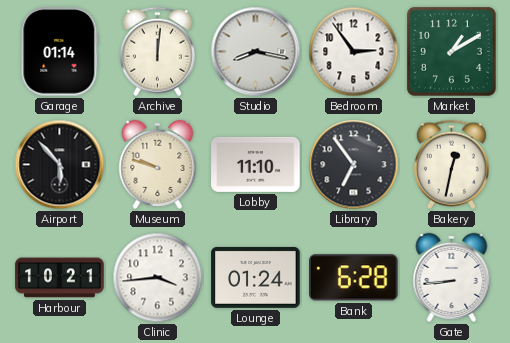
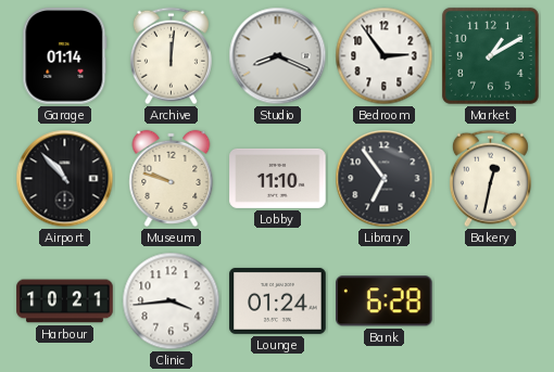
Studio: 8:17 -> 8:19 (278, 56)
Airport: 5:53 -> 10:53 (65, 179)
Gate: 8:44 -> none (452, 277)
